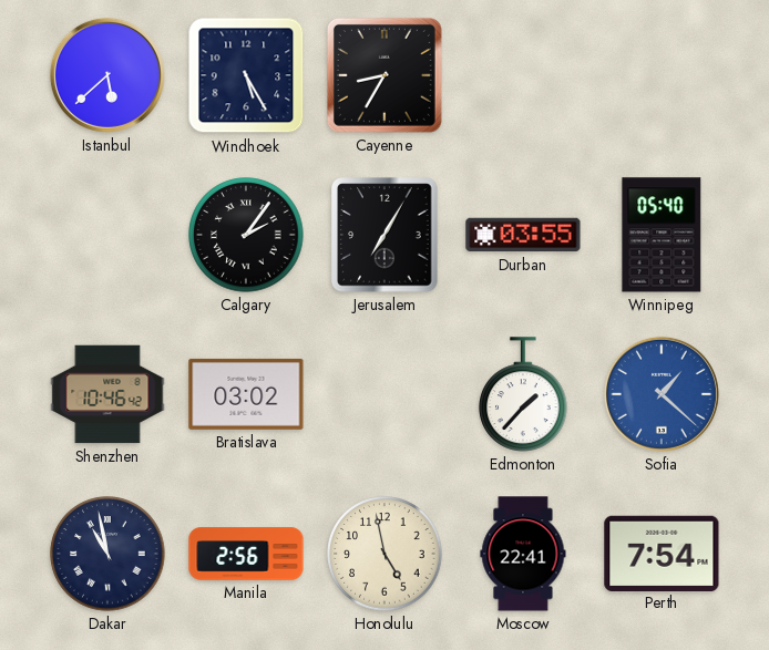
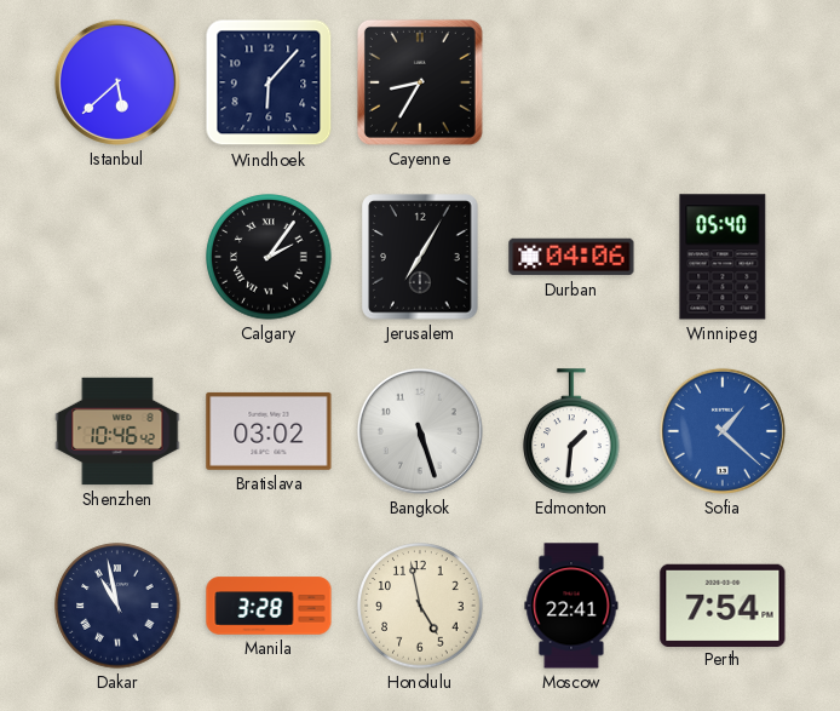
Windhoek: 5:25 -> 6:07 (269, 82)
Durban: 03:55 -> 04:06 (571, 257)
Bangkok: none -> 5:27 (420, 431)
Edmonton: 1:37 -> 1:31 (571, 431)
Manila: 2:56 -> 3:28 (269, 606)
